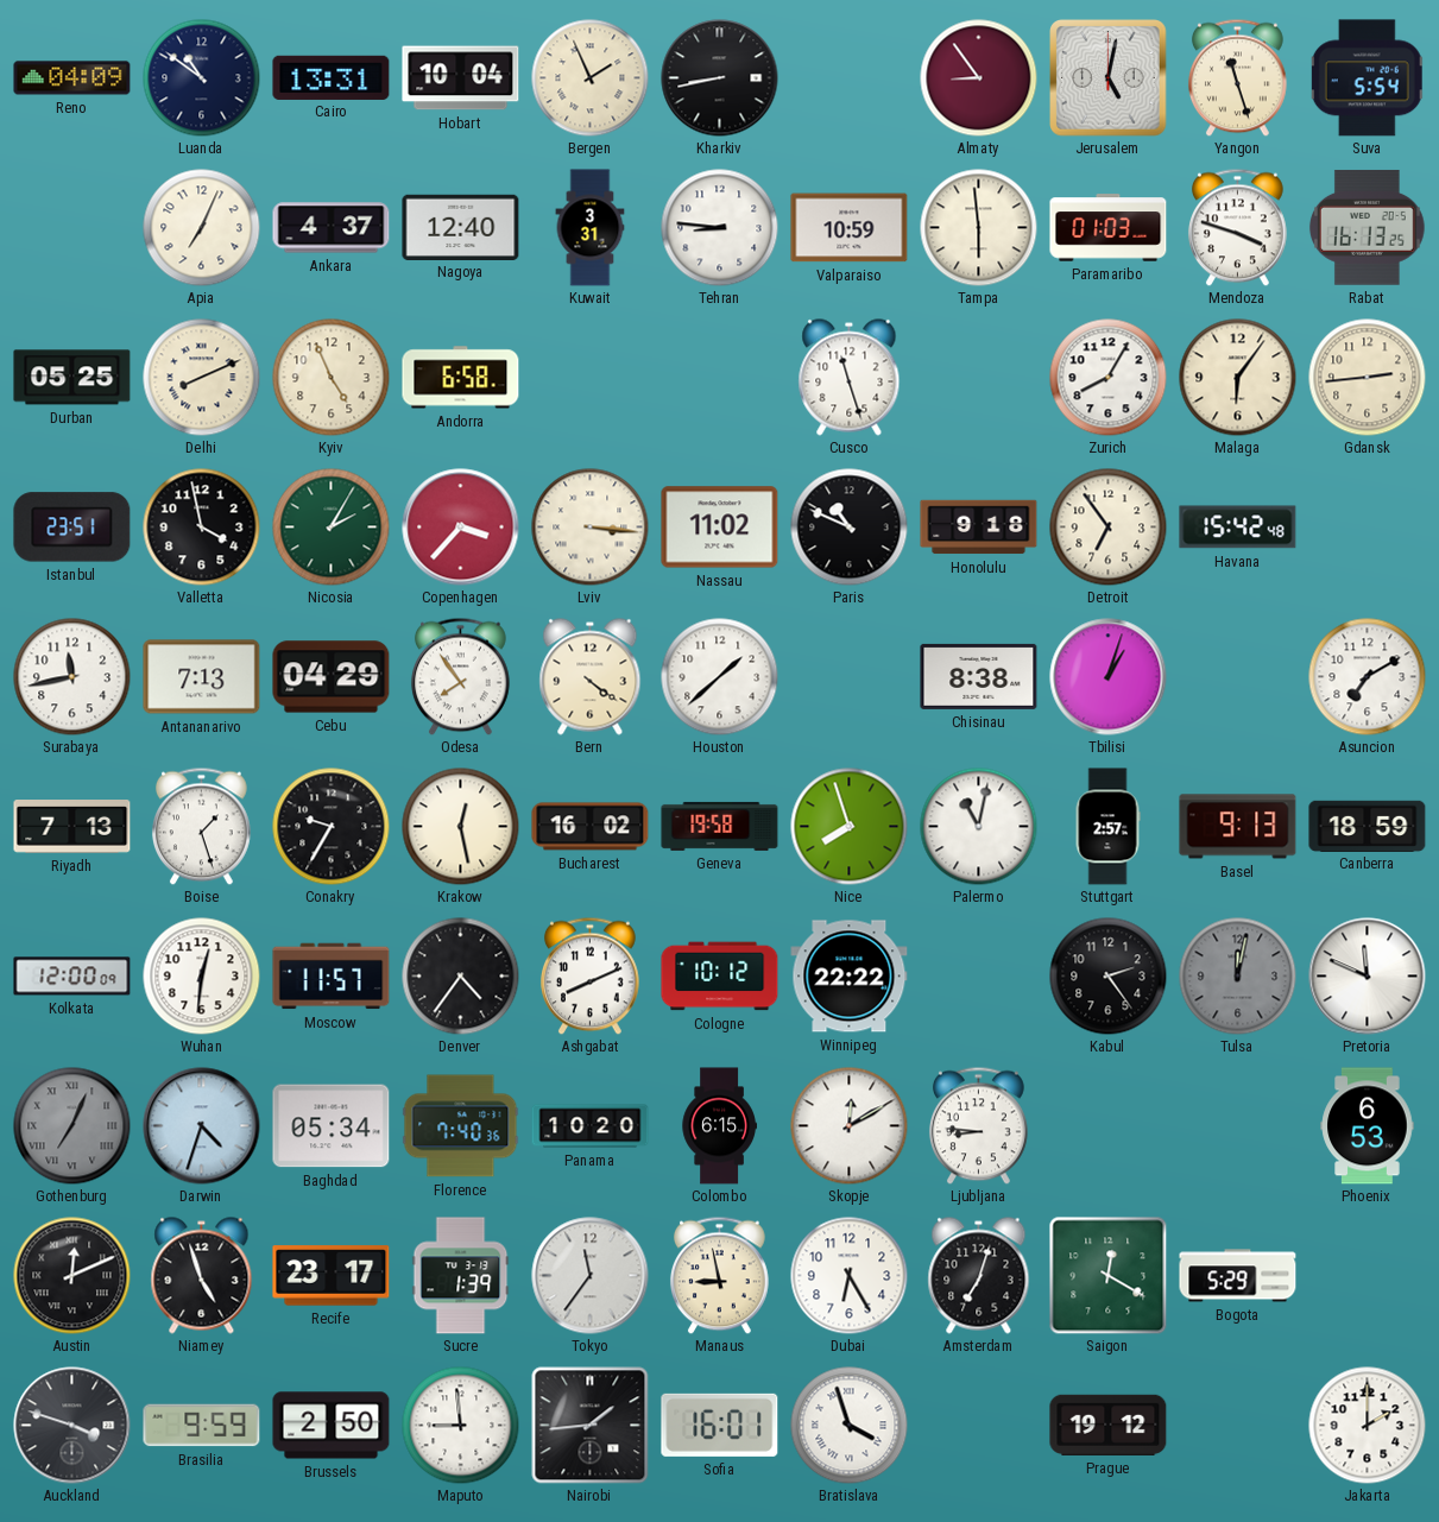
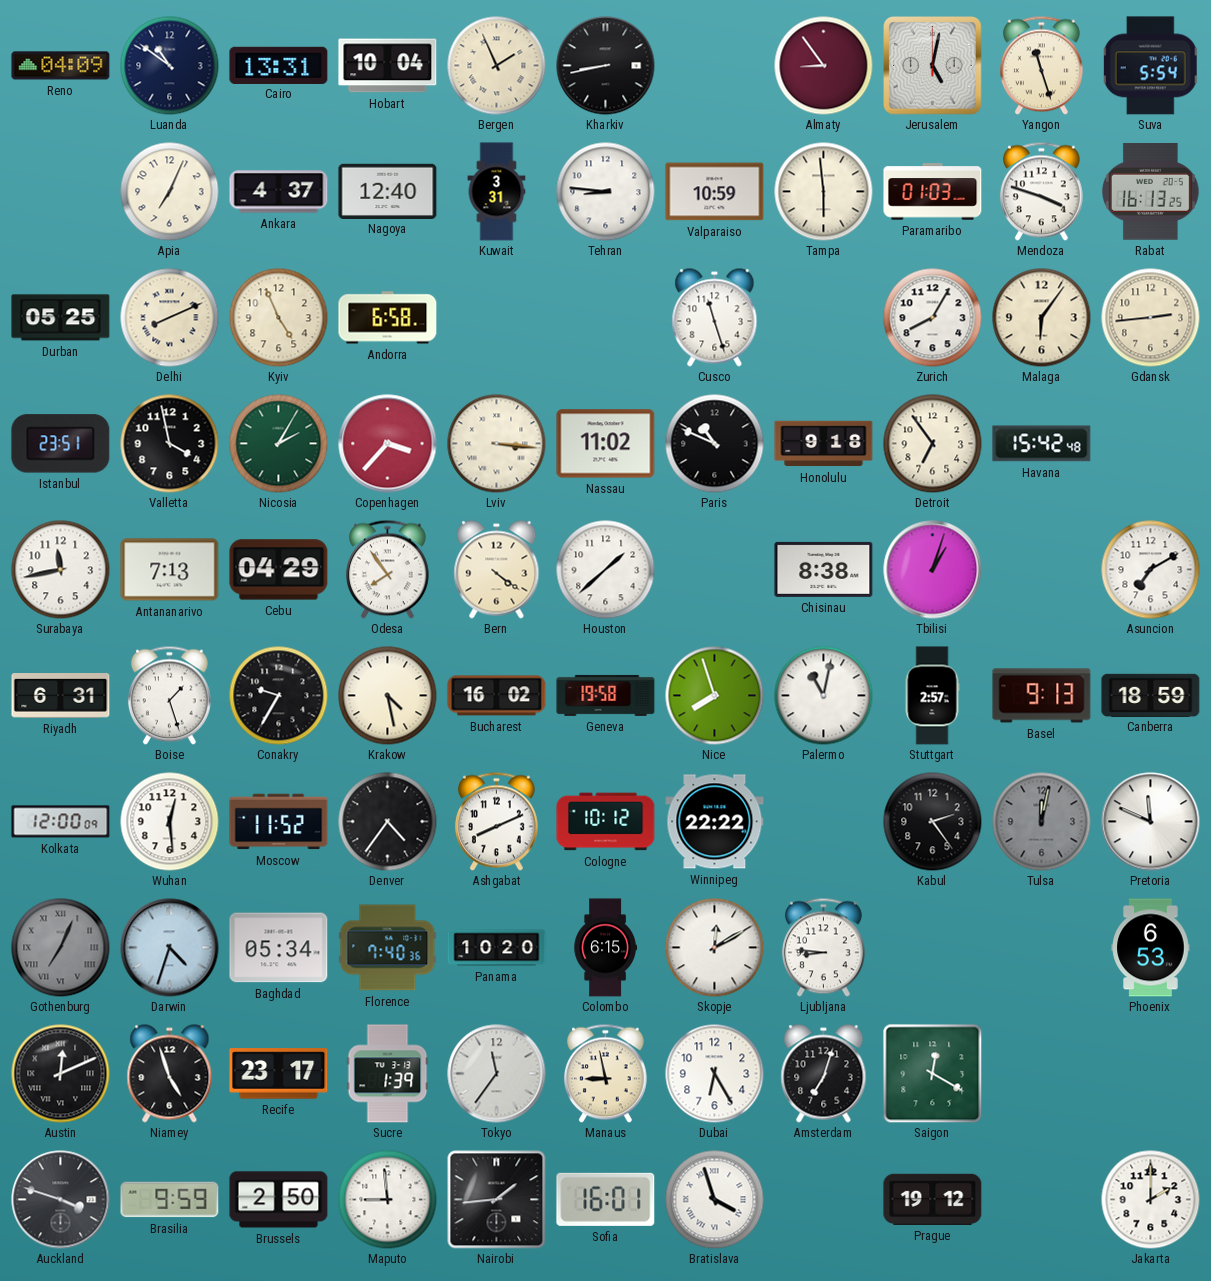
Riyadh: 7:13 -> 6:31 (61, 696)
Krakow: 12:28 -> 4:28 (388, 696)
Wuhan: 12:31 -> 12:29 (170, 822)
Moscow: 11:57 -> 11:52 (279, 822)
Bogota: 5:29 -> none (1238, 1276)
